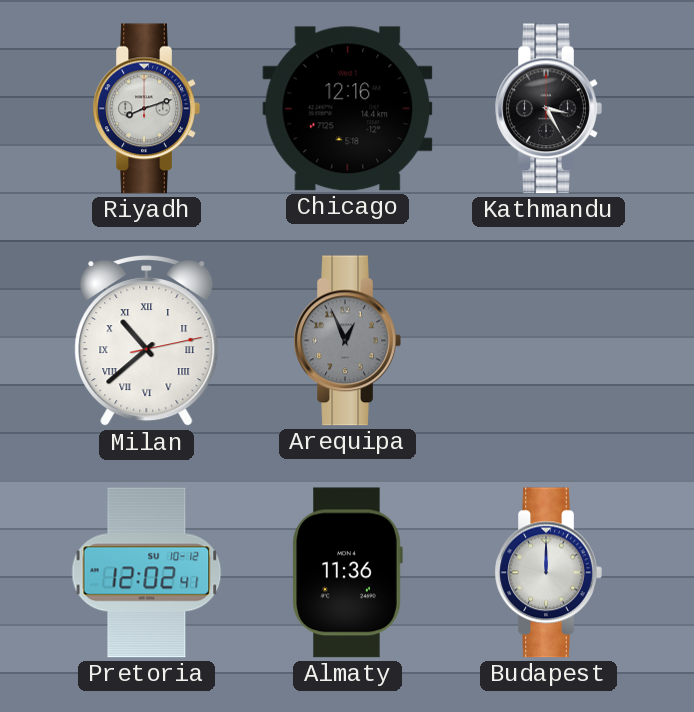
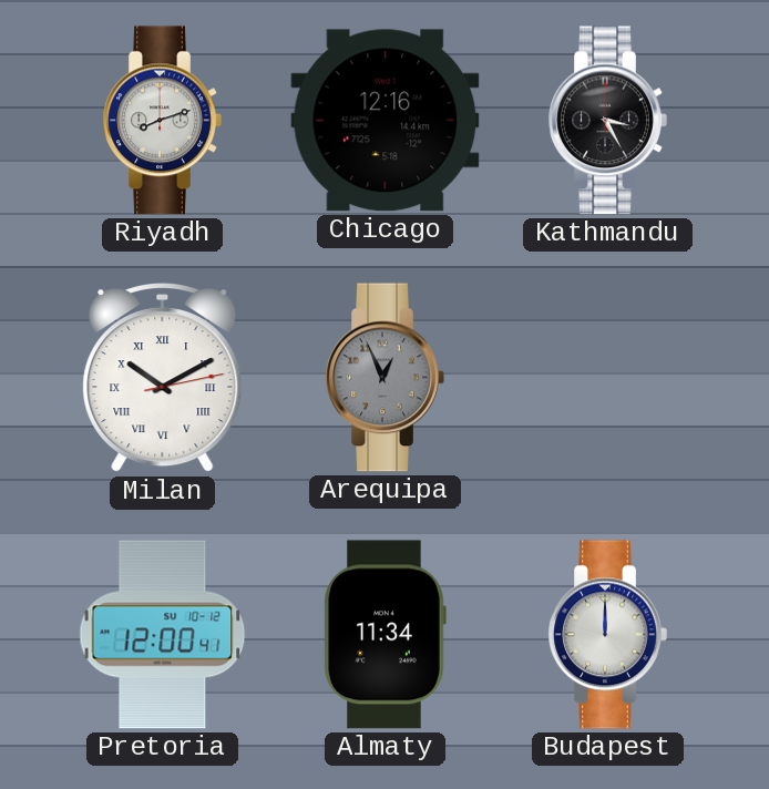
Milan: 10:38 -> 10:10 (163, 379)
Pretoria: 12:02 -> 12:00 (163, 635)
Almaty: 11:36 -> 11:34 (384, 635)
